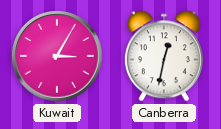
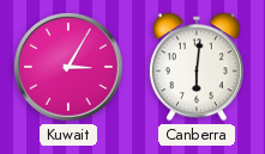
Canberra: 12:32 -> 6:01 (197, 67)
